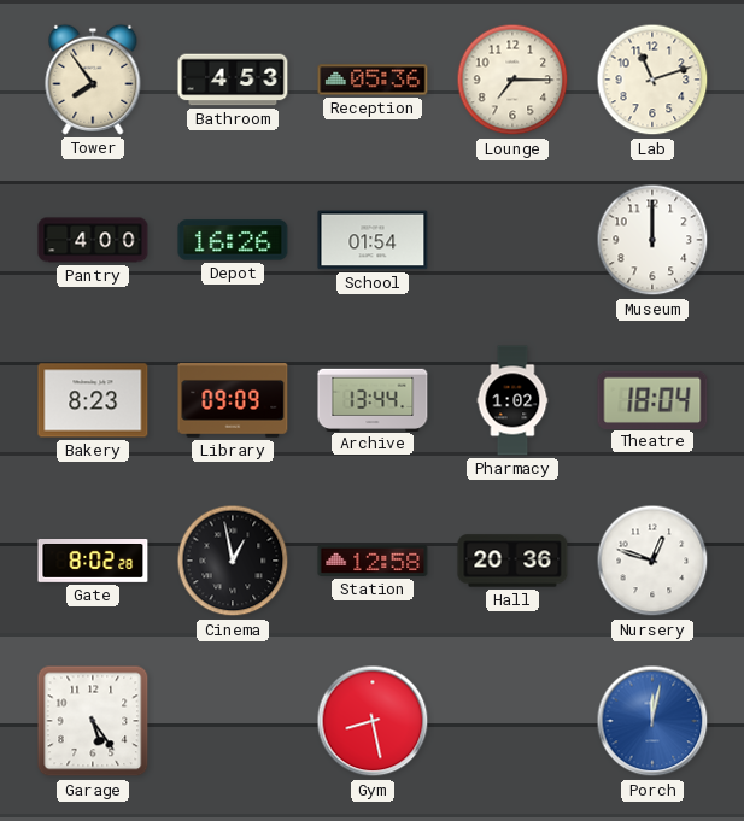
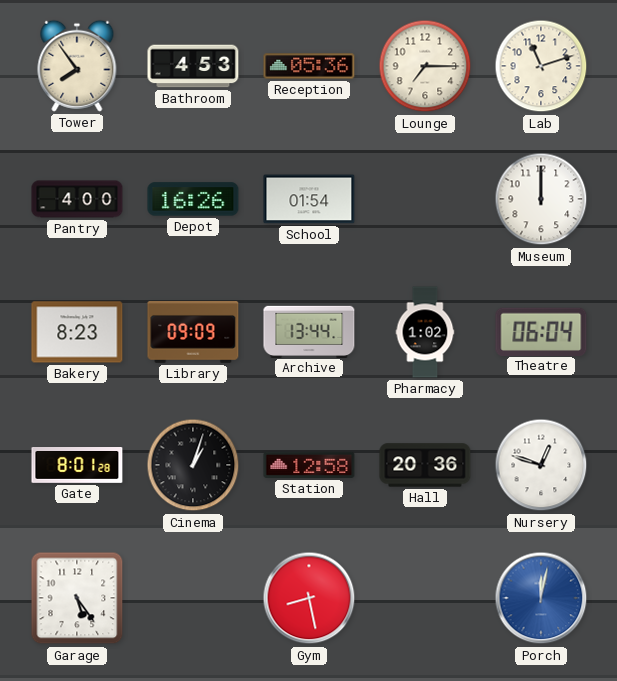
Theatre: 18:04 -> 06:04 (541, 331)
Gate: 8:02 -> 8:01 (77, 466)
Cinema: 12:58 -> 1:03 (193, 465)
